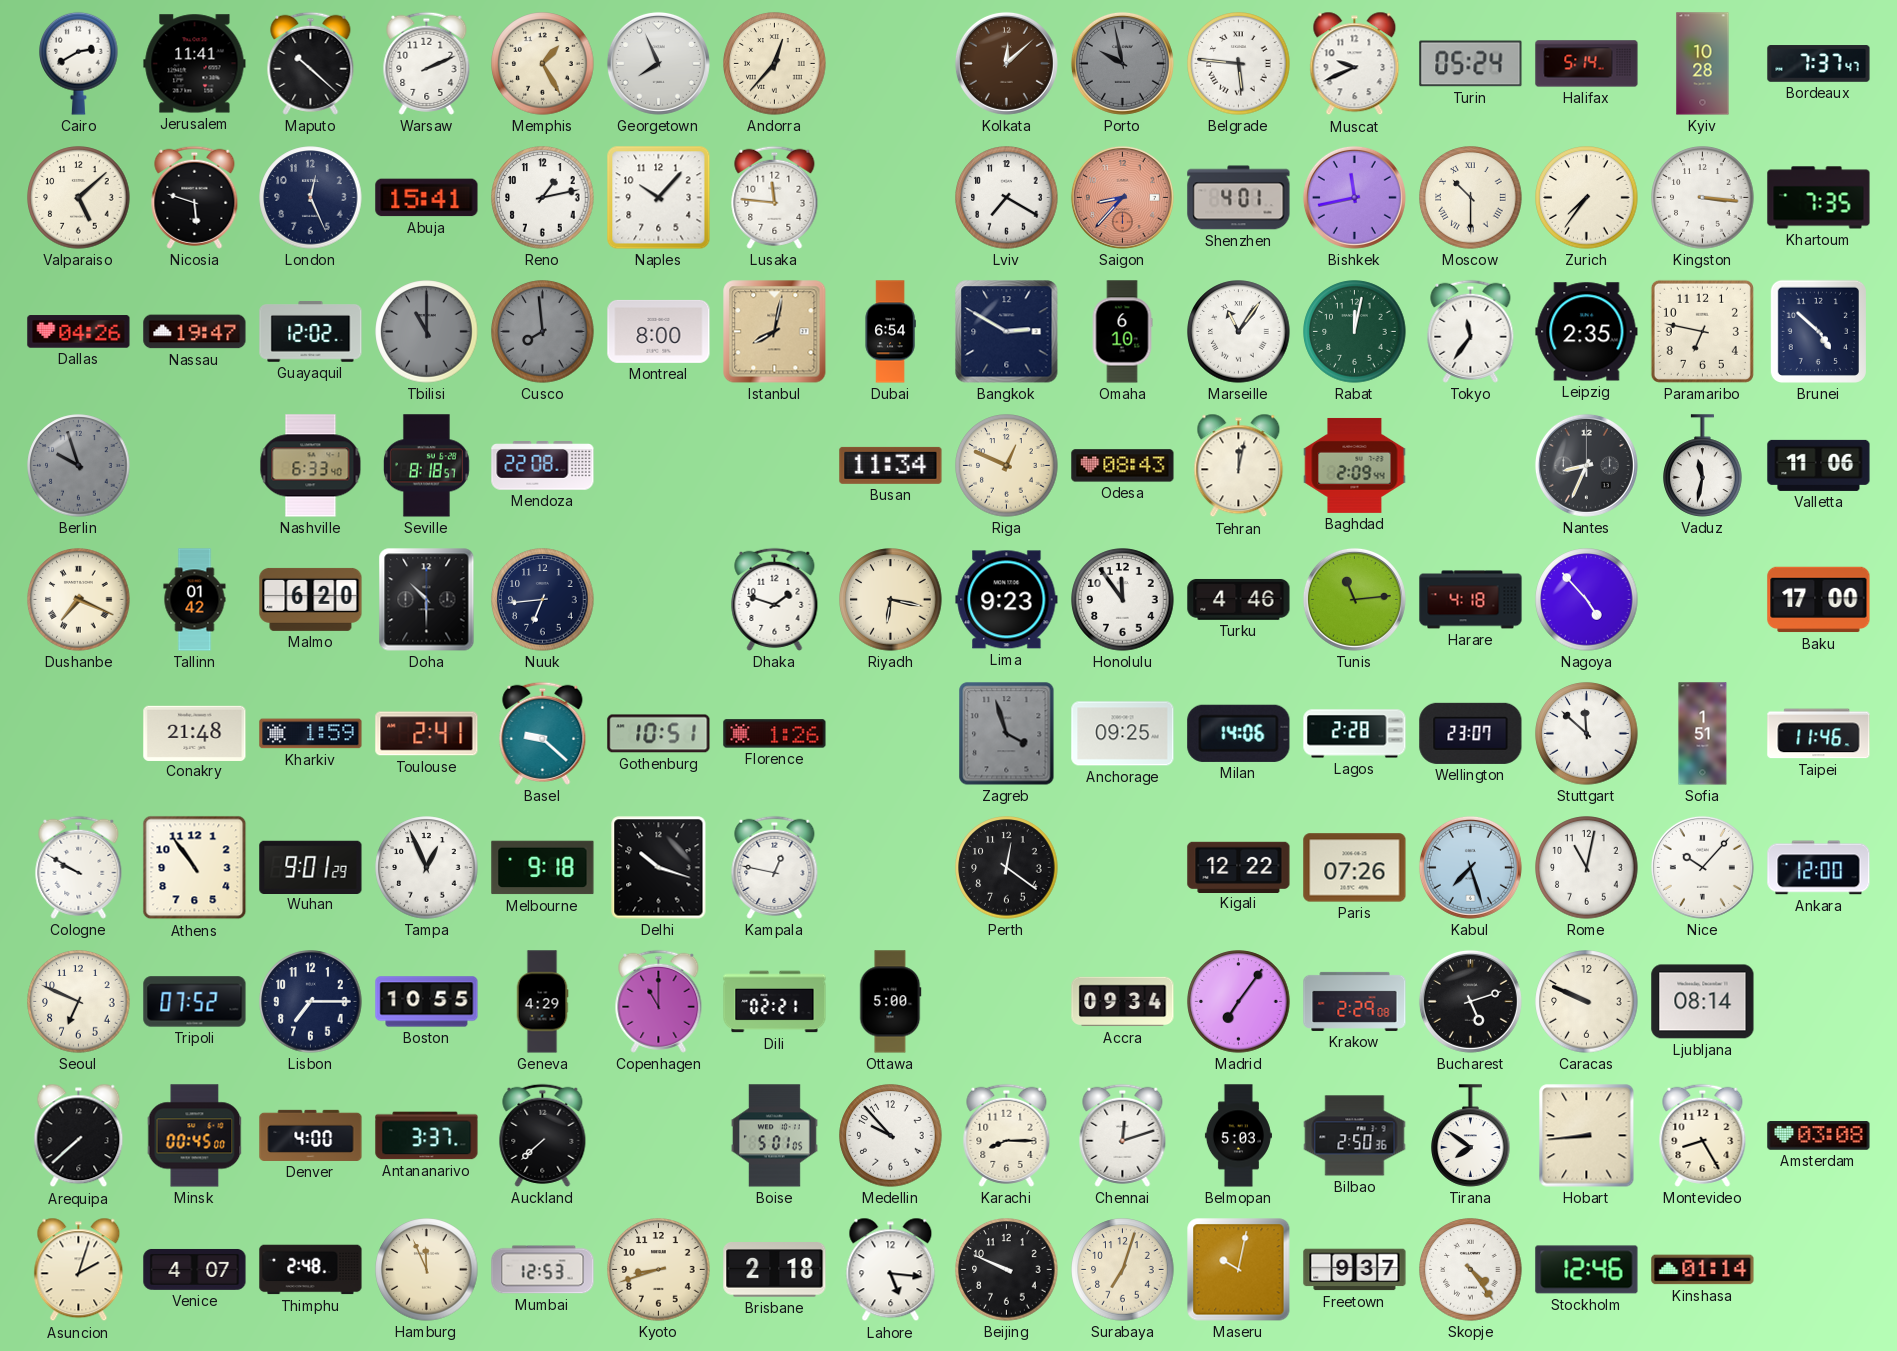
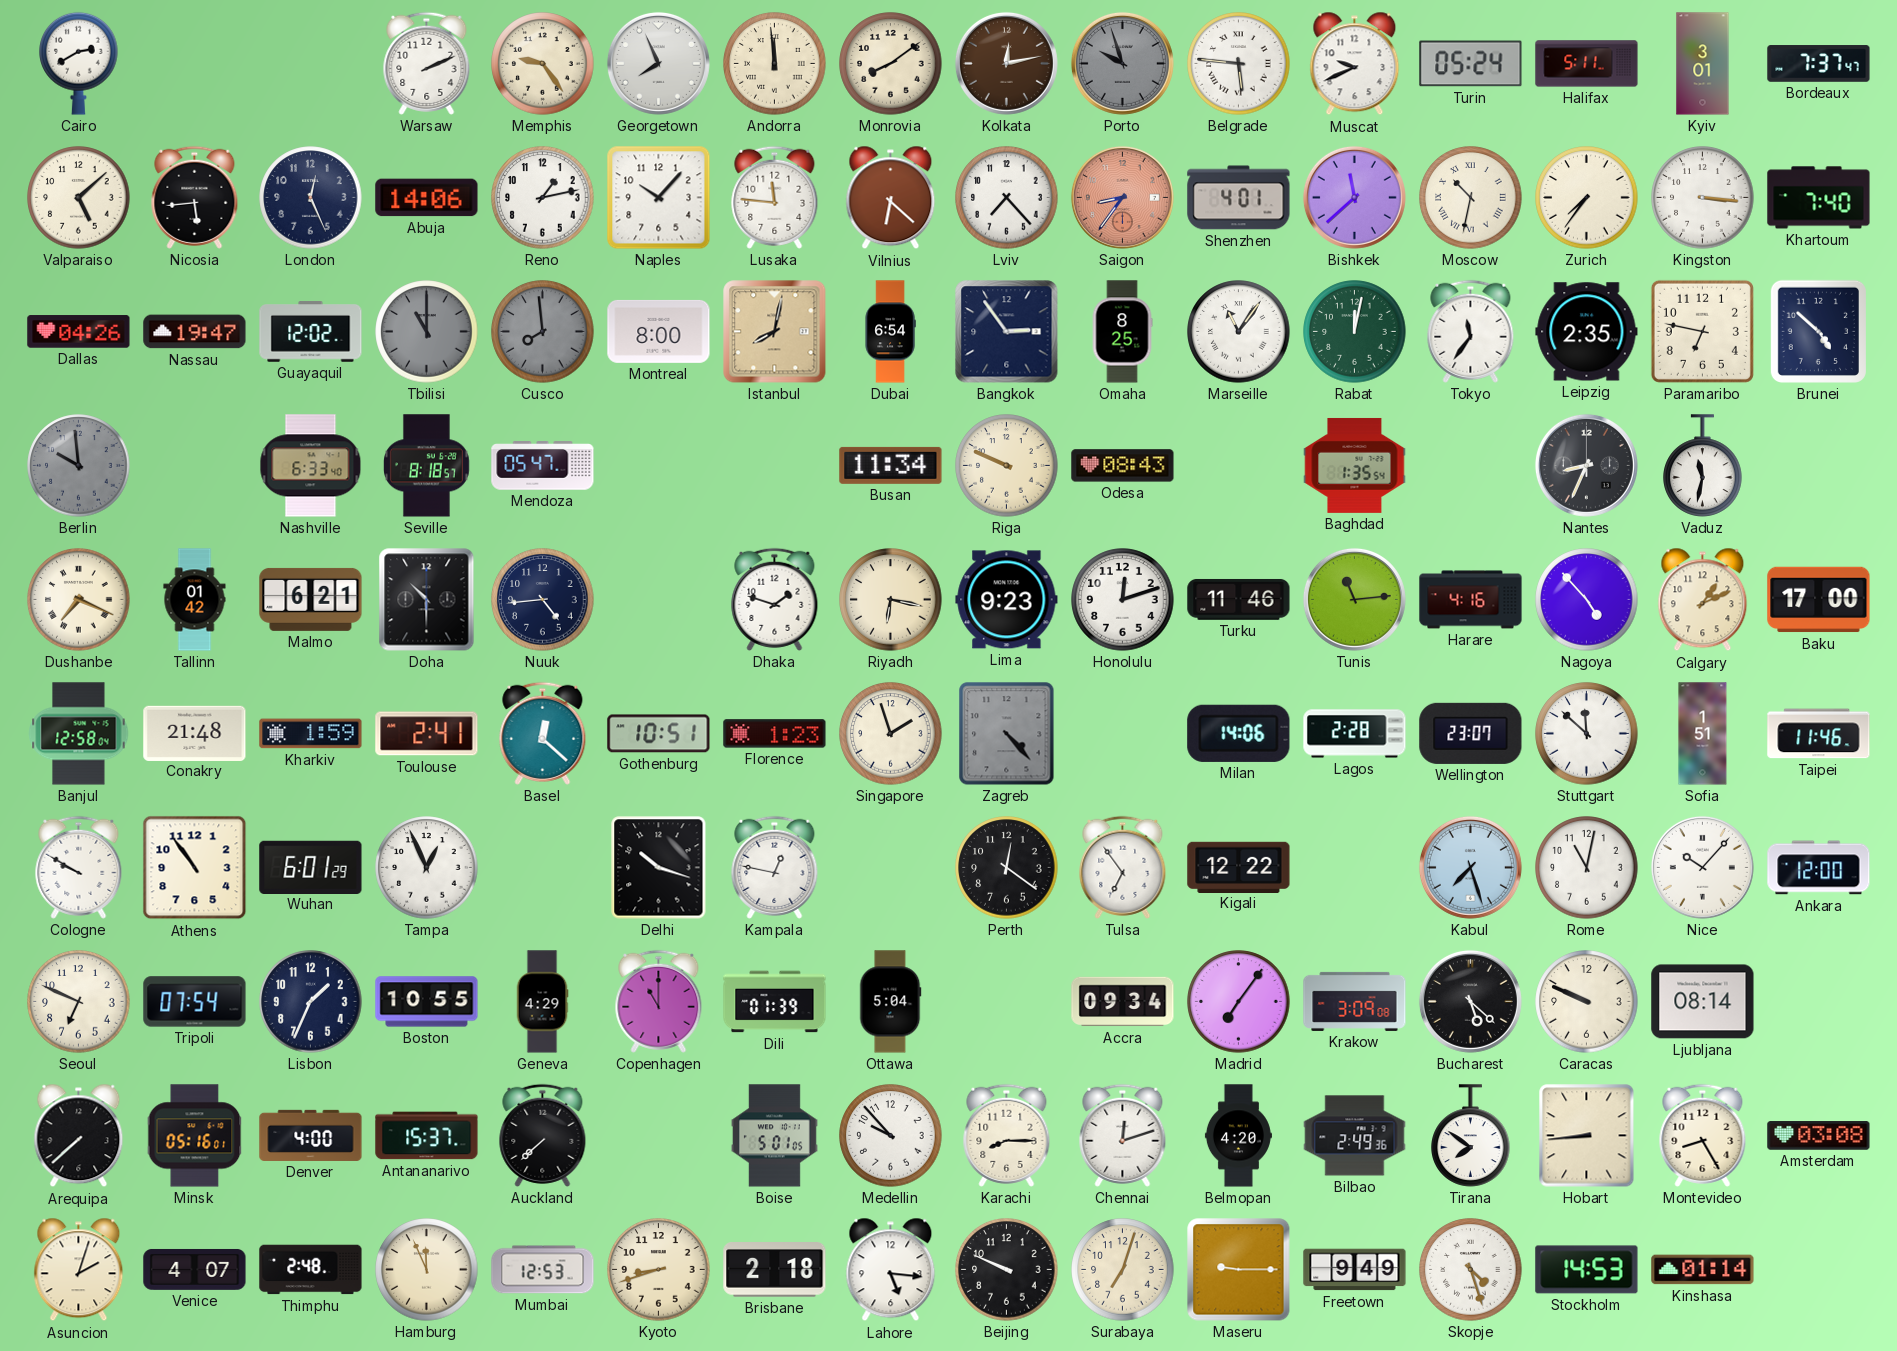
Jerusalem: 11:41 -> none (195, 64)
Maputo: 10:22 -> none (311, 63)
Memphis: 1:25 -> 9:24 (543, 64)
Andorra: 12:37 -> 11:59 (775, 64)
Monrovia: none -> 8:09 (891, 64)
Kolkata: 12:08 -> 12:13 (1006, 63)
Porto: 9:58 -> 9:57 (1122, 63)
Halifax: 5:14 -> 5:11 (1587, 64)
Kyiv: 10:28 -> 3:01 (1703, 64)
Nicosia: 5:48 -> 5:44 (195, 197)
Abuja: 15:41 -> 14:06 (427, 198)
Vilnius: none -> 6:22 (891, 198)
Lviv: 7:20 -> 7:23 (1007, 198)
Saigon: 8:37 -> 8:36 (1122, 197)
Bishkek: 11:43 -> 11:38 (1354, 197)
Moscow: 10:30 -> 10:32 (1471, 198)
Khartoum: 7:35 -> 7:40 (1819, 198)
Bangkok: 2:50 -> 2:54 (1007, 332)
Omaha: 6:10 -> 8:25 (1122, 332)
Berlin: 9:57 -> 9:59 (79, 466)
Mendoza: 22:08 -> 05:47 (543, 466)
Riga: 12:49 -> 9:49 (1007, 466)
Tehran: 12:02 -> none (1239, 466)
Baghdad: 2:09 -> 1:35 (1355, 465)
Valletta: 11:06 -> none (1819, 465)
Malmo: 6:20 -> 6:21 (311, 599)
Nuuk: 6:44 -> 4:44 (543, 600)
Honolulu: 11:54 -> 12:12 (1123, 600)
Turku: 4:46 -> 11:46 (1239, 599)
Harare: 4:18 -> 4:16 (1471, 600)
Calgary: none -> 1:11 (1703, 600)
Banjul: none -> 12:58 (79, 734)
Basel: 9:22 -> 12:22 (543, 733)
Florence: 1:26 -> 1:23 (775, 734)
Singapore: none -> 1:57 (891, 734)
Zagreb: 3:57 -> 4:23 (1007, 734)
Anchorage: 09:25 -> none (1123, 734)
Wuhan: 9:01 -> 6:01 (311, 867)
Melbourne: 9:18 -> none (543, 868)
Tulsa: none -> 6:54 (1123, 867)
Paris: 07:26 -> none (1355, 868)
Tripoli: 07:52 -> 07:54 (195, 1002)
Lisbon: 7:15 -> 1:34 (311, 1002)
Dili: 02:21 -> 01:39 (775, 1002)
Ottawa: 5:00 -> 5:04 (890, 1002)
Krakow: 2:29 -> 3:09 (1355, 1001)
Bucharest: 5:12 -> 5:22 (1470, 1001)
Minsk: 00:45 -> 05:16 (195, 1136)
Antananarivo: 3:37 -> 15:37 (427, 1136)
Belmopan: 5:03 -> 4:20 (1238, 1136)
Bilbao: 2:50 -> 2:49 (1355, 1136)
Maseru: 10:02 -> 9:15 (1239, 1270)
Freetown: 9:37 -> 9:49 (1355, 1270)
Skopje: 4:24 -> 4:27 (1471, 1270)
Stockholm: 12:46 -> 14:53 (1587, 1270)
